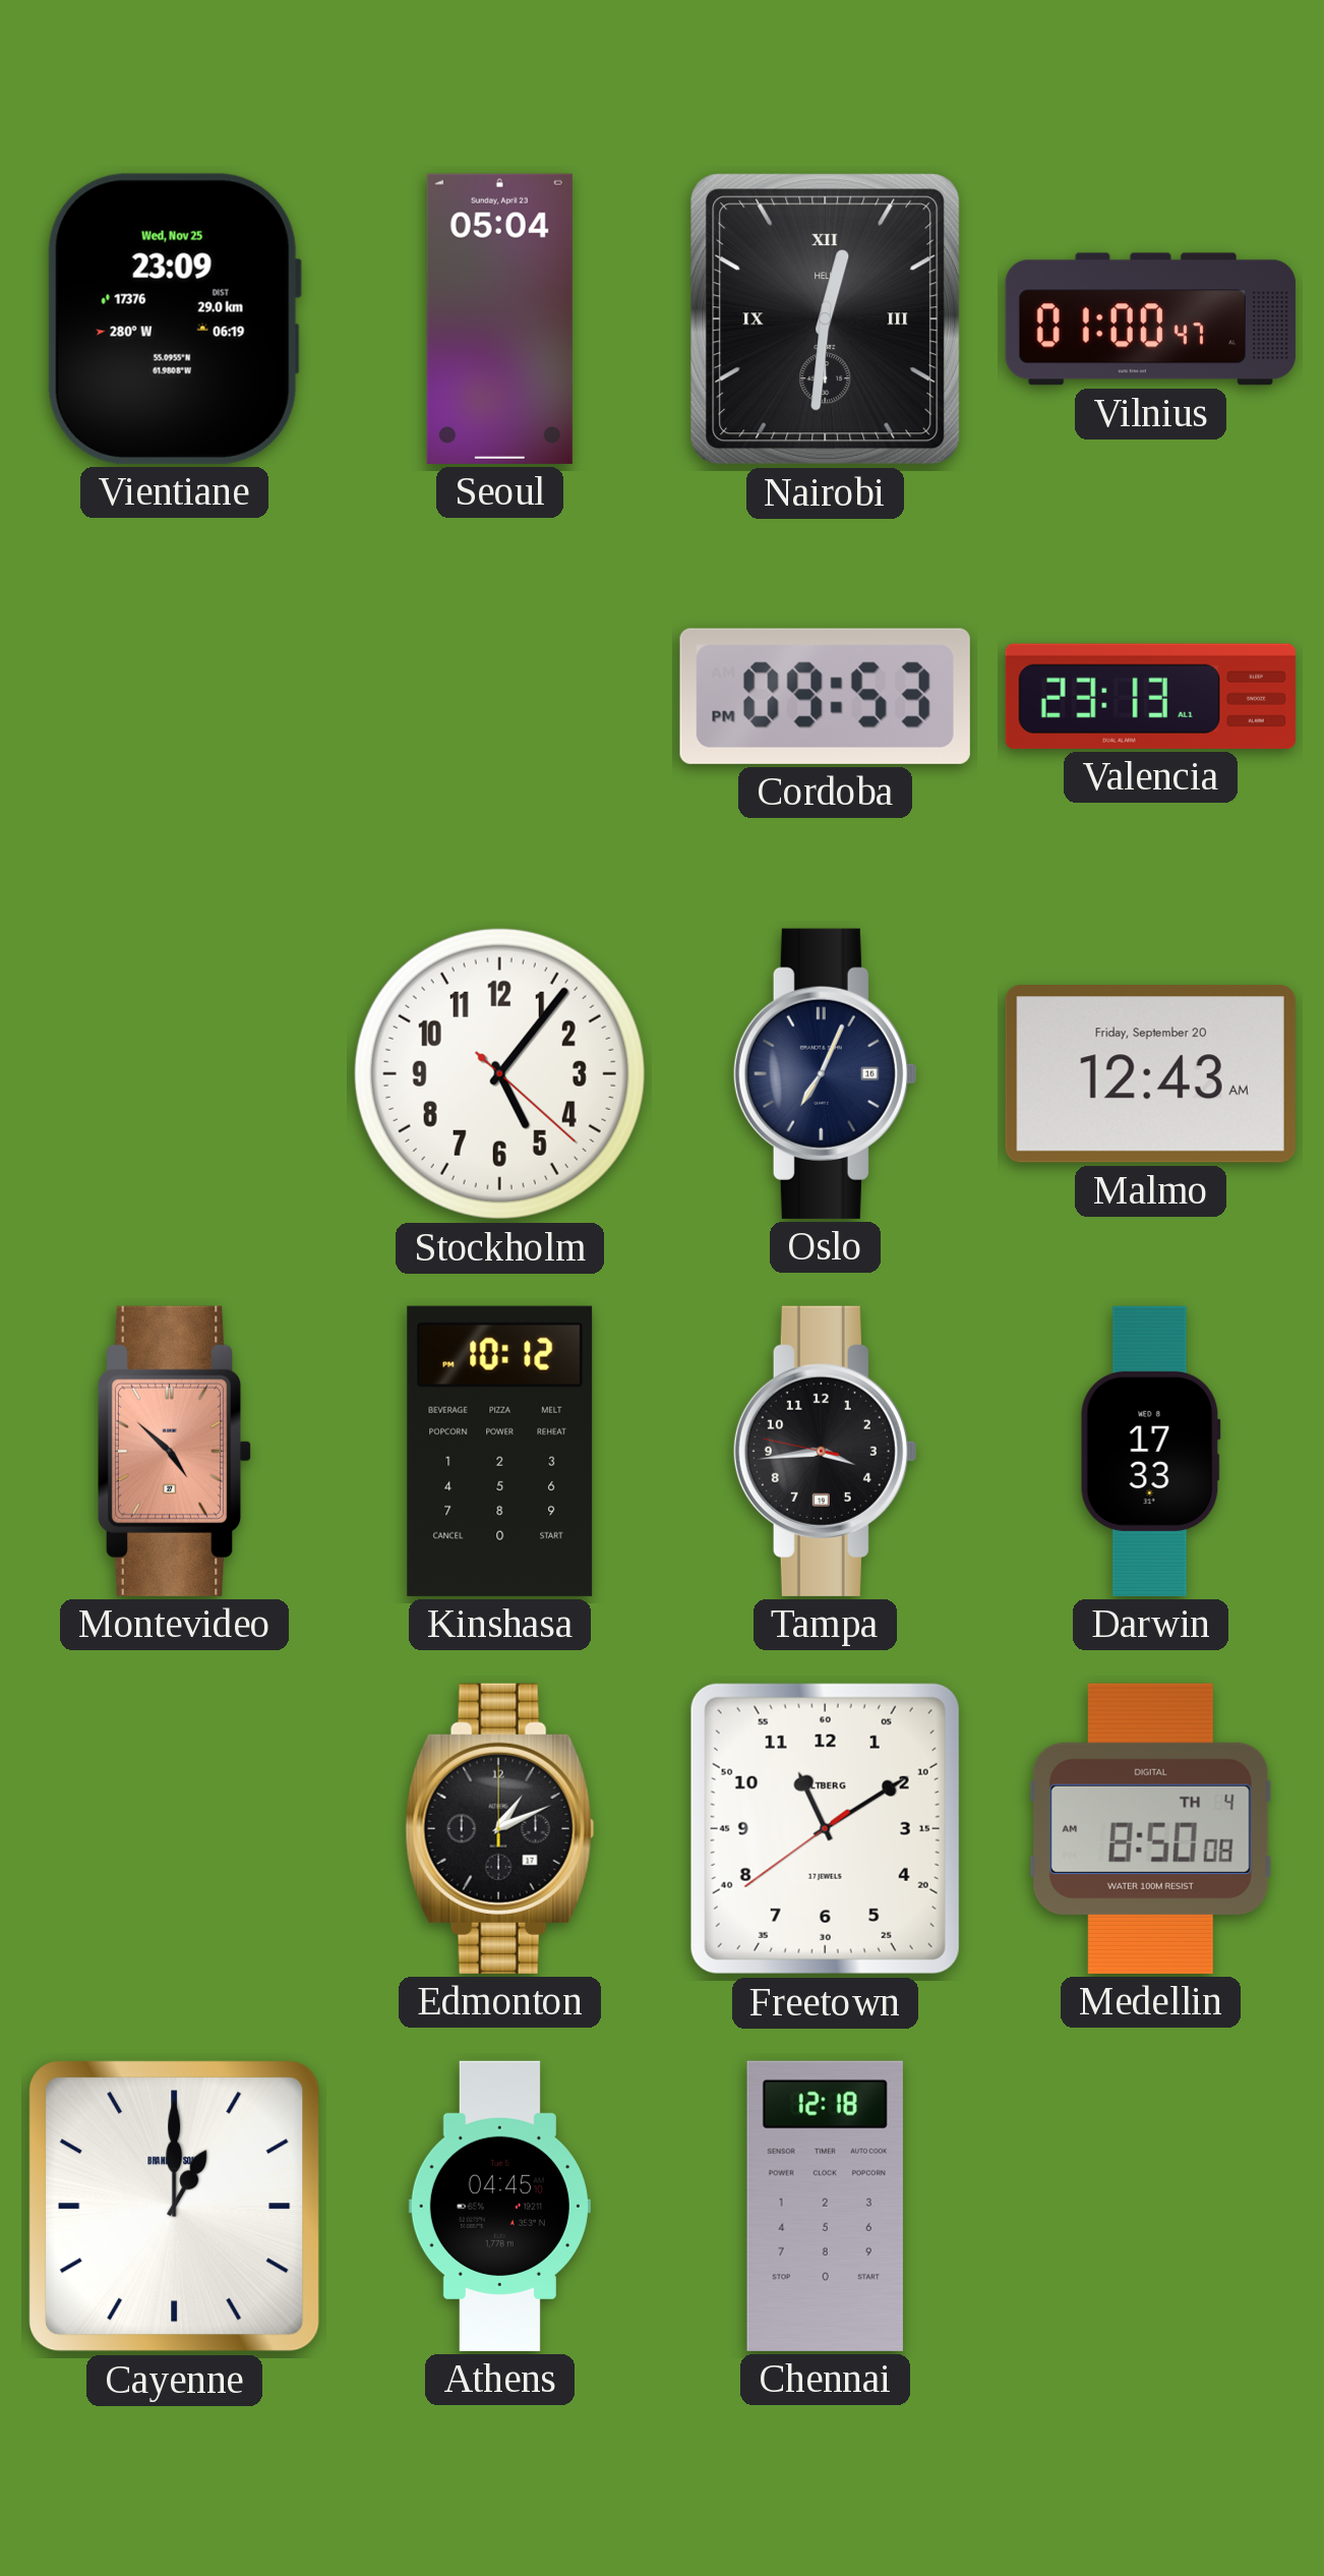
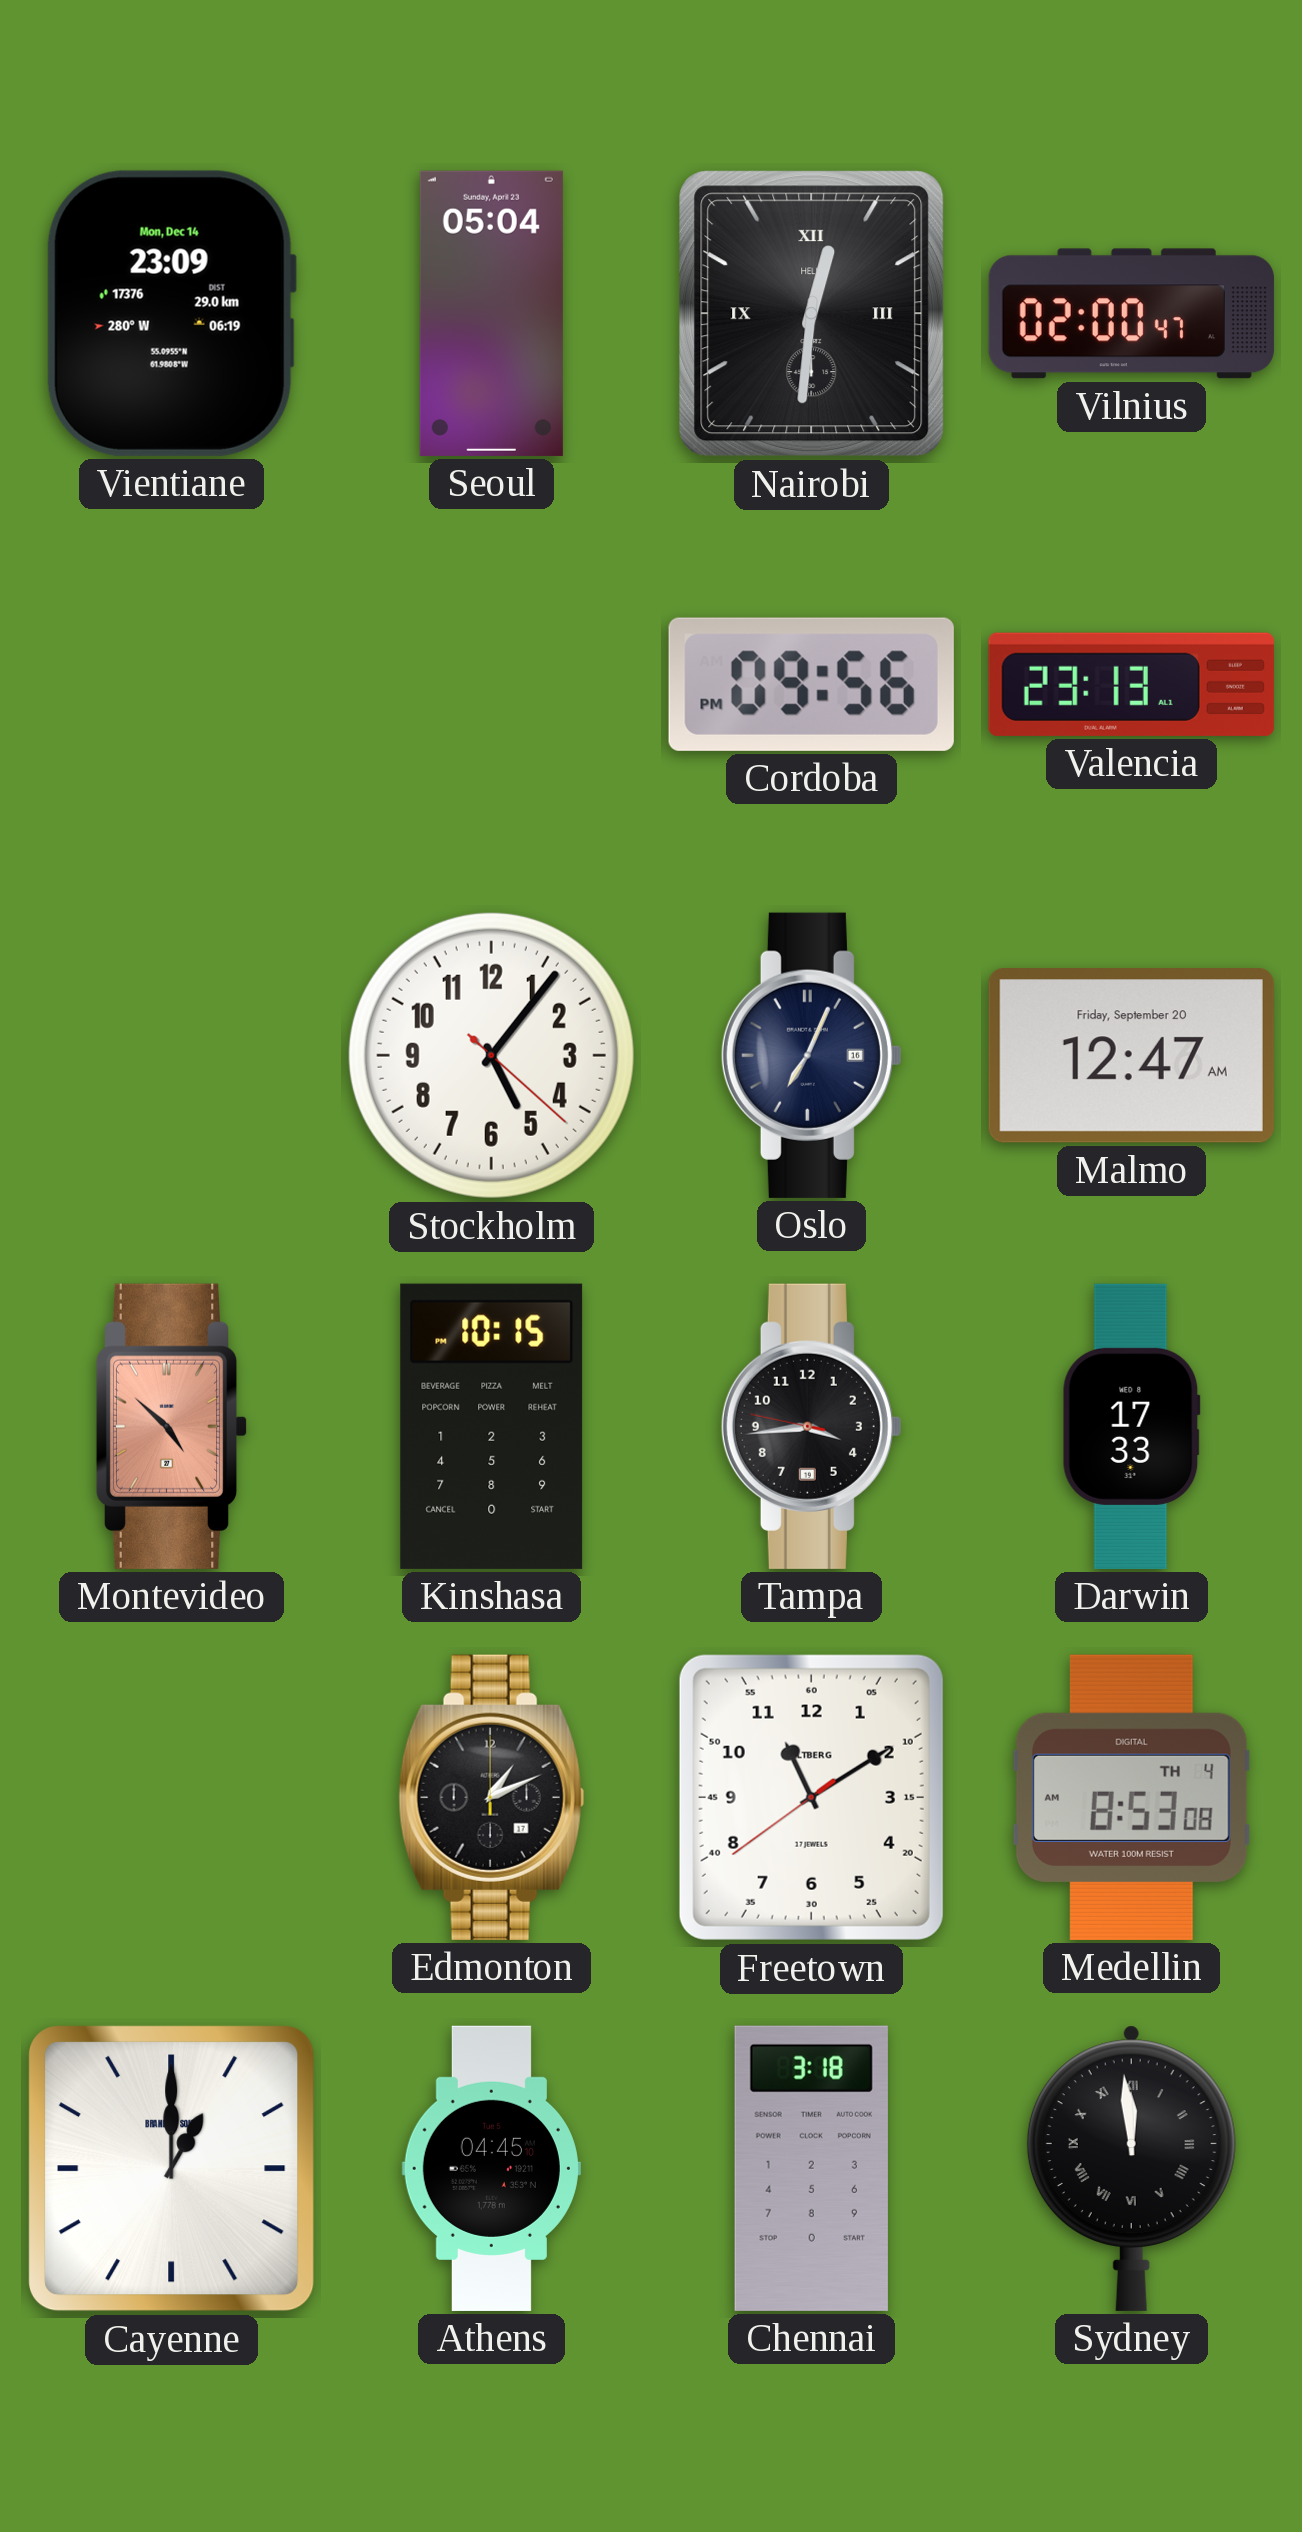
Vientiane date: Wed, Nov 25 -> Mon, Dec 14 (171, 313)
Vilnius: 01:00 -> 02:00 (1131, 314)
Cordoba: 09:53 -> 09:56 (811, 684)
Malmo: 12:43 -> 12:47 (1131, 1056)
Kinshasa: 10:12 -> 10:15 (492, 1426)
Medellin: 8:50 -> 8:53 (1131, 1797)
Chennai: 12:18 -> 3:18 (811, 2168)
Sydney: none -> 11:59 (1131, 2168)
